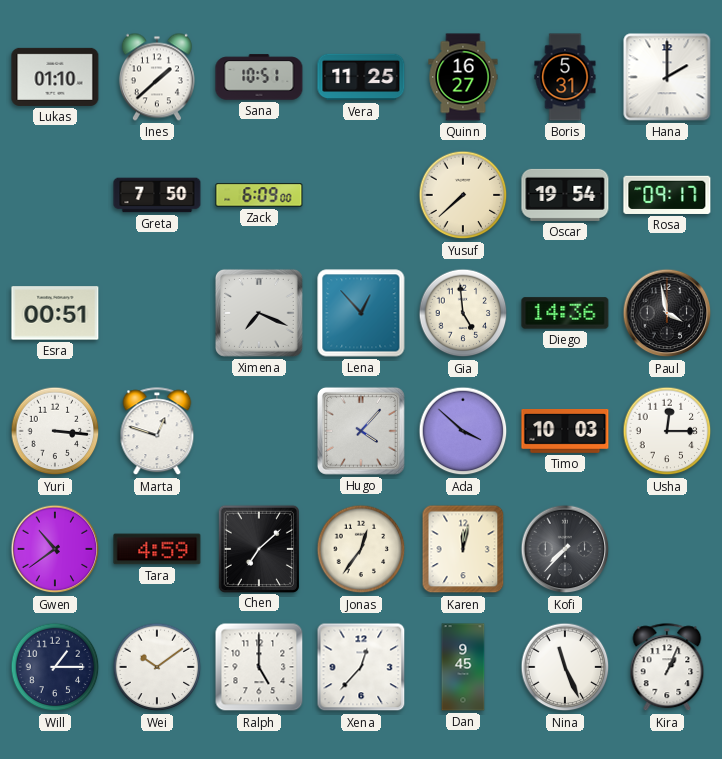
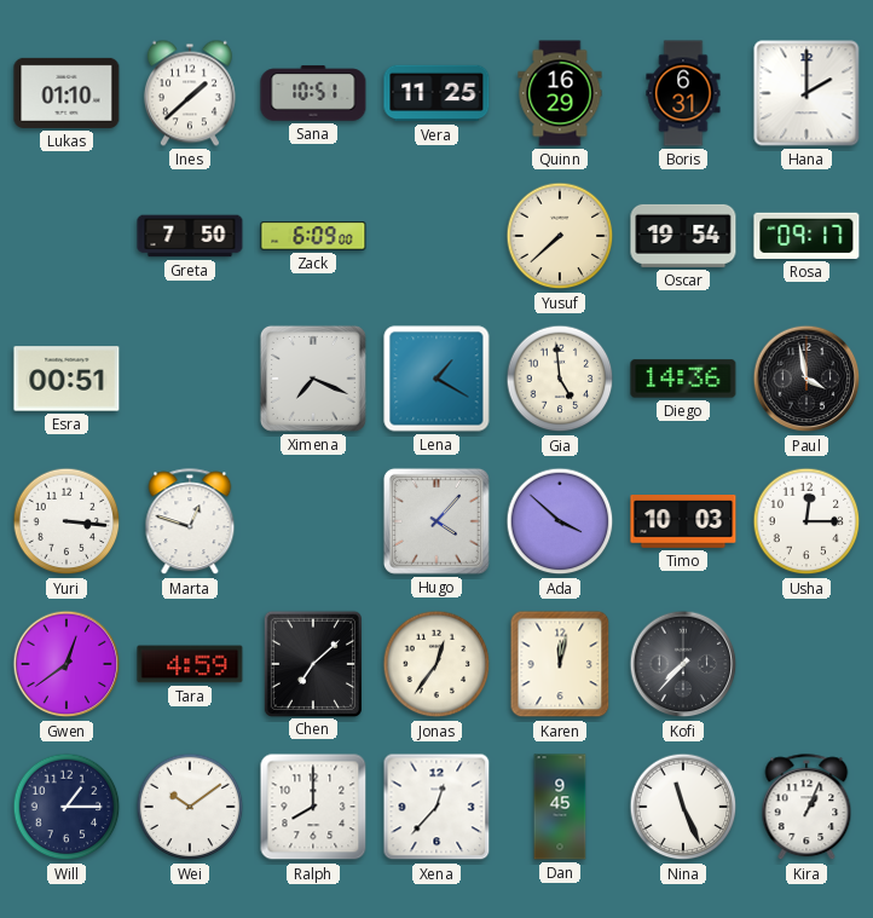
Quinn: 16:27 -> 16:29 (560, 93)
Boris: 5:31 -> 6:31 (683, 93)
Lena: 12:53 -> 1:20 (436, 379)
Gwen: 10:39 -> 12:39 (67, 664)
Ralph: 5:00 -> 8:00 (313, 807)
